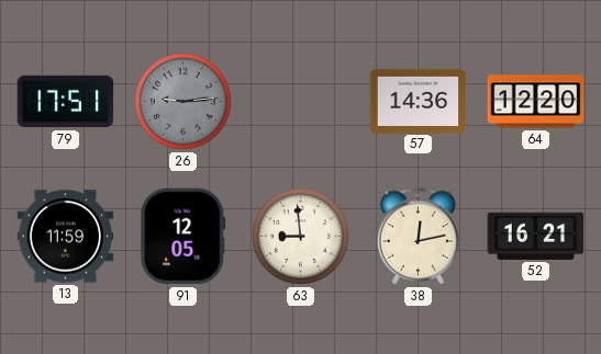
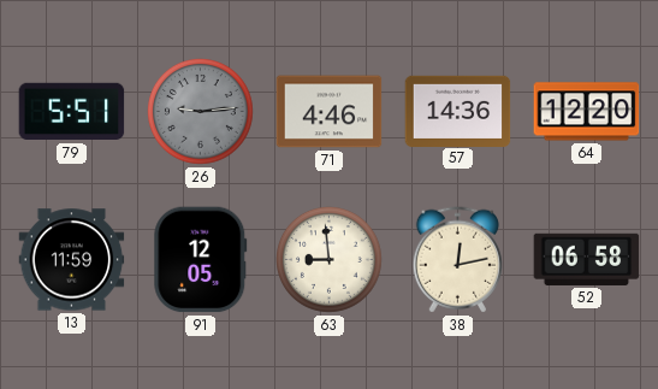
79: 17:51 -> 5:51 (72, 112)
71: none -> 4:46 (330, 112)
52: 16:21 -> 06:58 (587, 259)
